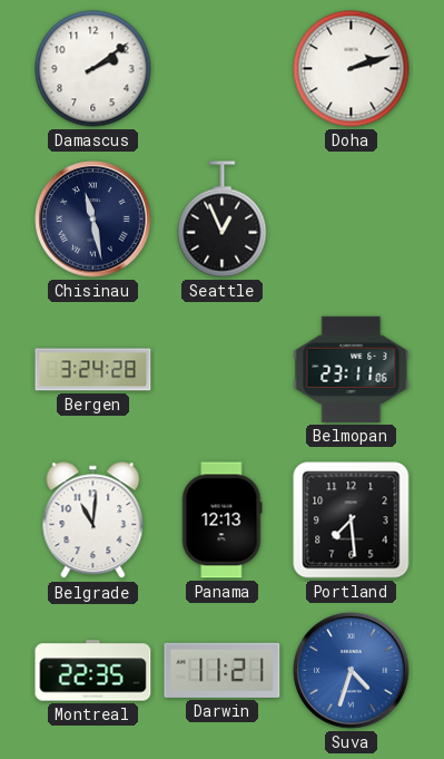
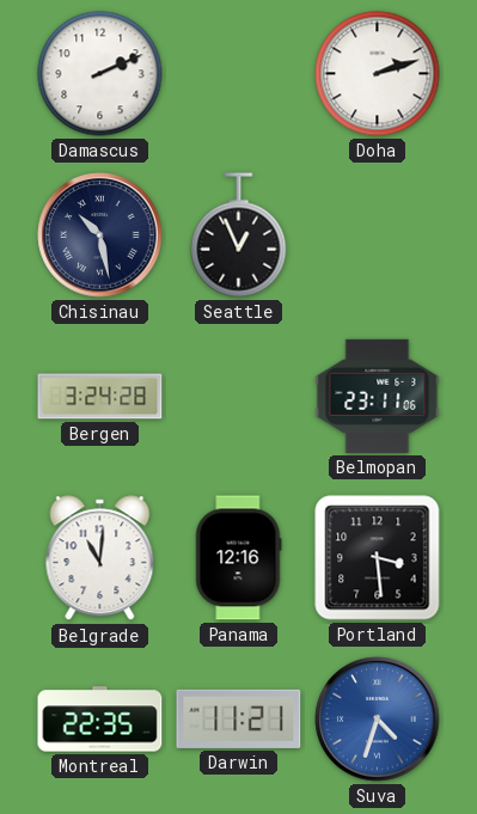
Damascus: 2:09 -> 2:11 (100, 74)
Chisinau: 11:28 -> 10:28 (100, 235)
Panama: 12:13 -> 12:16 (239, 558)
Portland: 7:29 -> 3:29 (378, 558)
